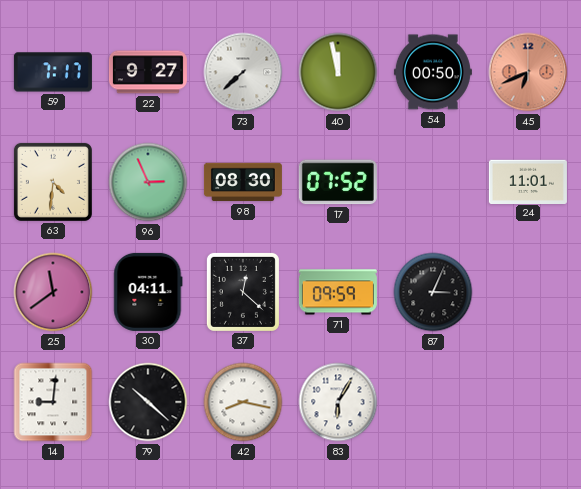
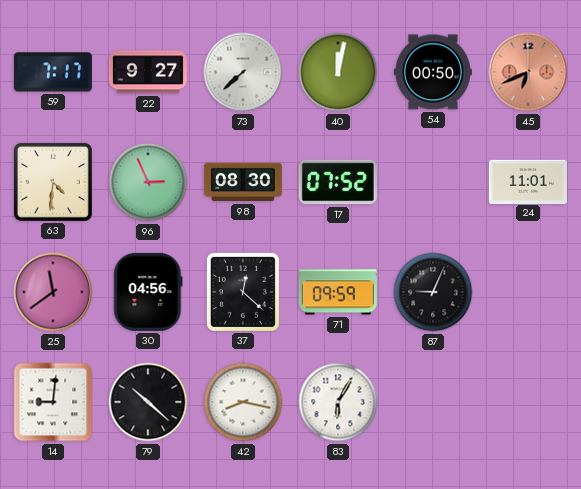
40: 11:58 -> 12:02 (338, 72)
30: 04:11 -> 04:56 (148, 292)
87: 3:04 -> 9:04 (433, 292)
